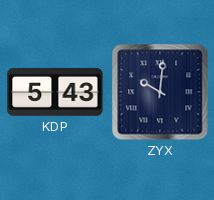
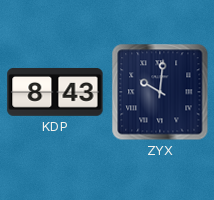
KDP: 5:43 -> 8:43 (55, 92)
